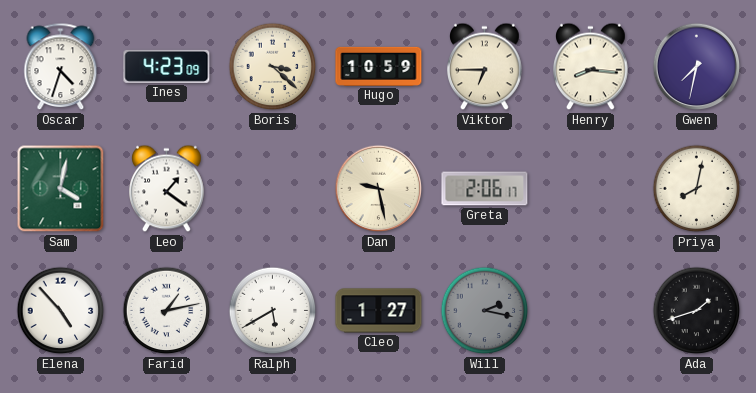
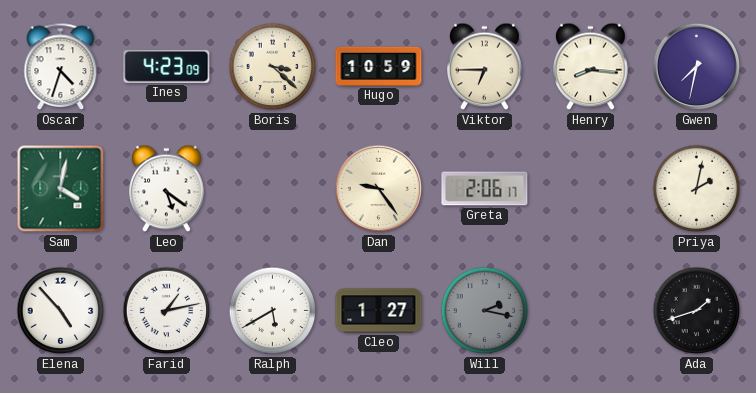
Leo: 1:21 -> 5:21 (167, 189)
Dan: 9:28 -> 9:24 (379, 189)
Priya: 8:02 -> 2:02 (697, 189)
